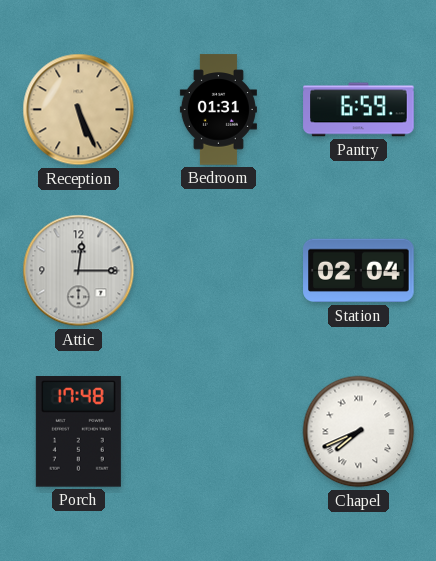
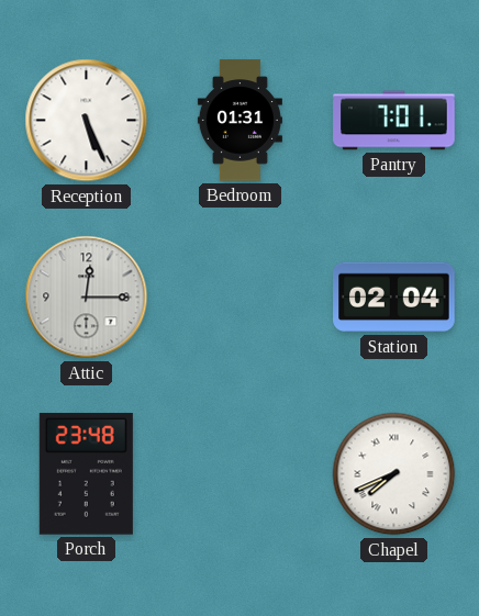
Reception dial: champagne -> white (87, 121)
Pantry: 6:59 -> 7:01 (394, 121)
Porch: 17:48 -> 23:48 (86, 474)
